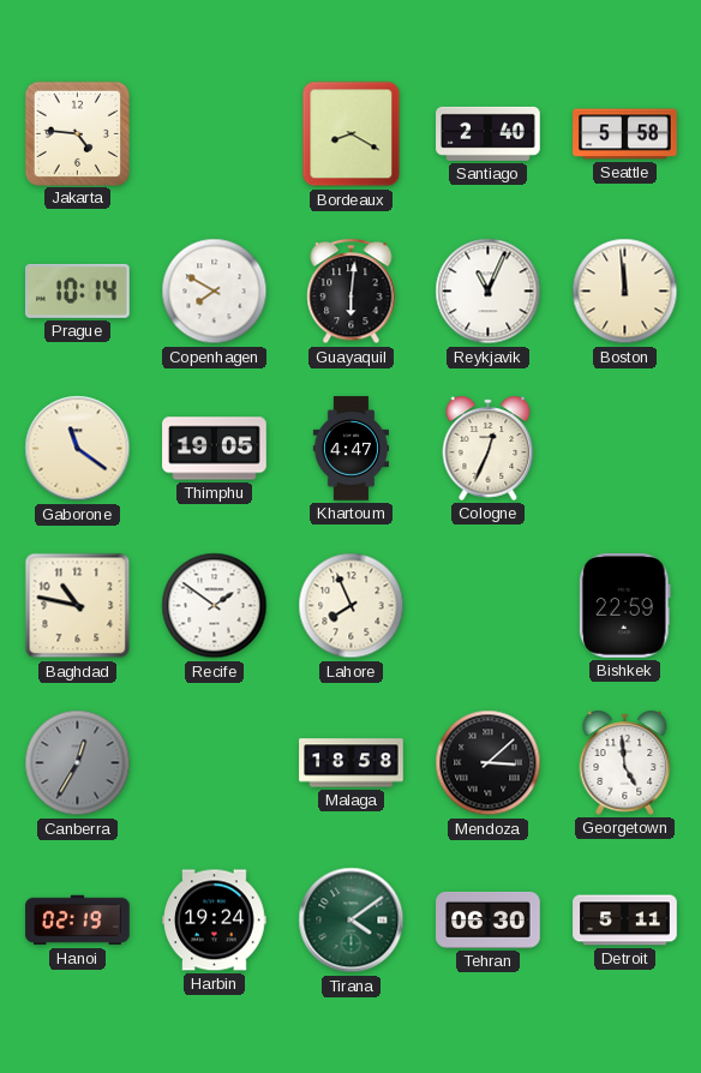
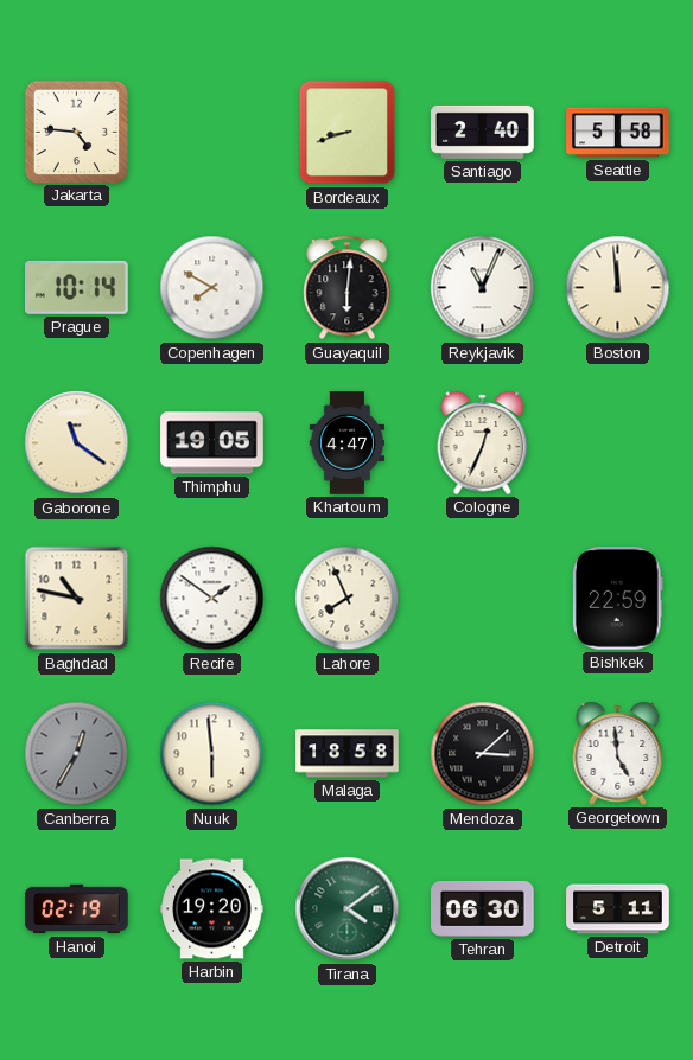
Bordeaux: 8:20 -> 8:42 (348, 133)
Nuuk: none -> 5:59 (212, 754)
Harbin: 19:24 -> 19:20 (212, 909)
